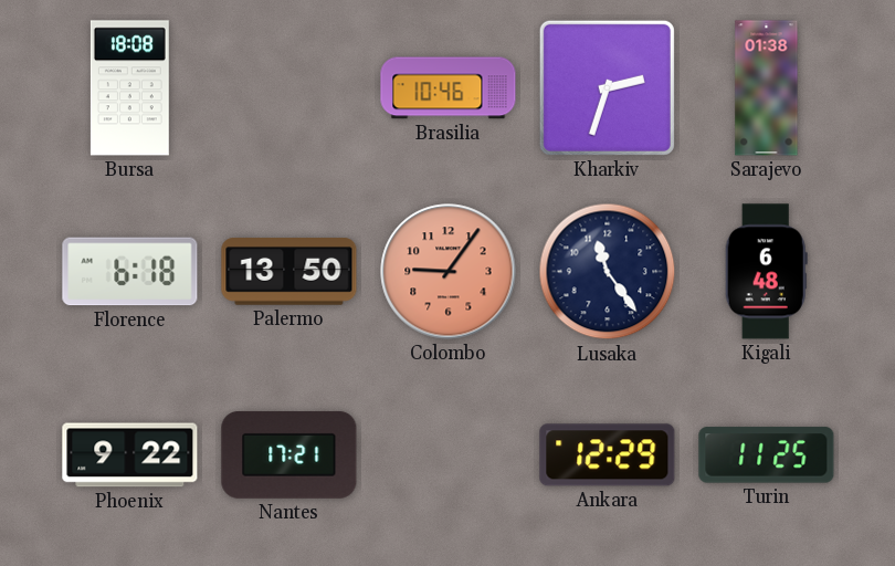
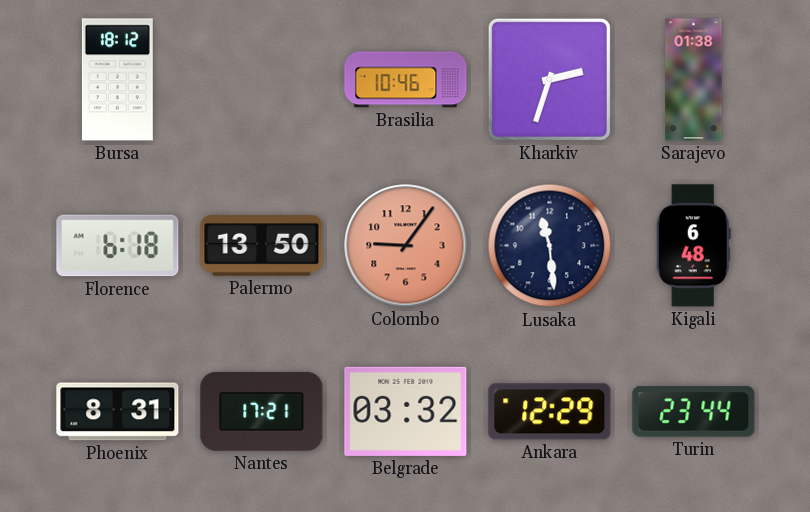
Bursa: 18:08 -> 18:12 (117, 80)
Lusaka: 11:24 -> 11:29 (550, 246)
Phoenix: 9:22 -> 8:31 (118, 412)
Belgrade: none -> 03:32 (406, 411)
Turin: 11:25 -> 23:44 (694, 412)
